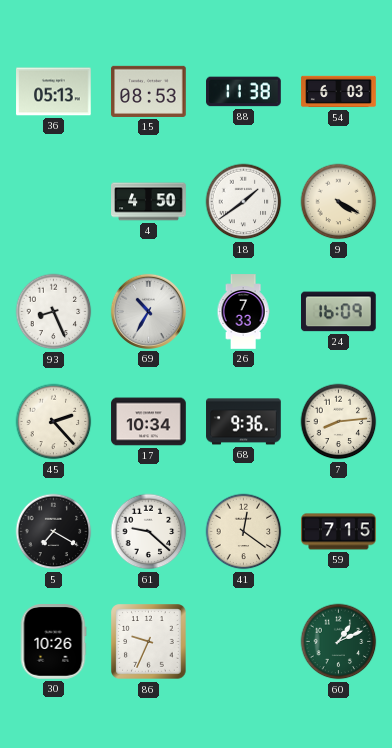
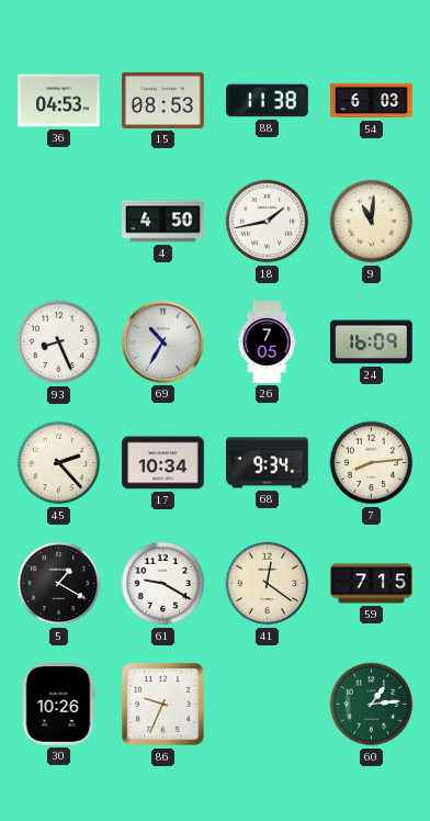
36: 05:13 -> 04:53 (59, 101)
18: 1:39 -> 1:43 (268, 222)
9: 4:20 -> 11:01 (372, 222)
26: 7:33 -> 7:05 (267, 342)
68: 9:36 -> 9:34 (268, 463)
5: 7:20 -> 1:20 (59, 584)
61: 9:22 -> 9:20 (163, 584)
60: 1:11 -> 1:14 (372, 705)
